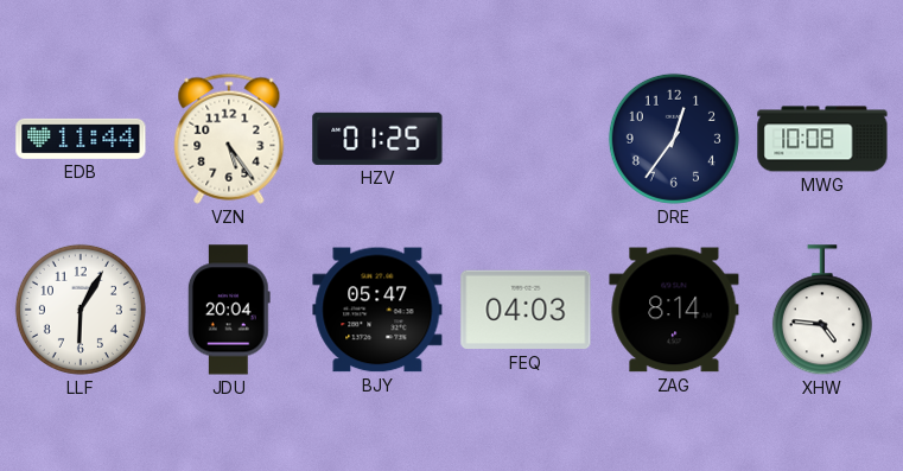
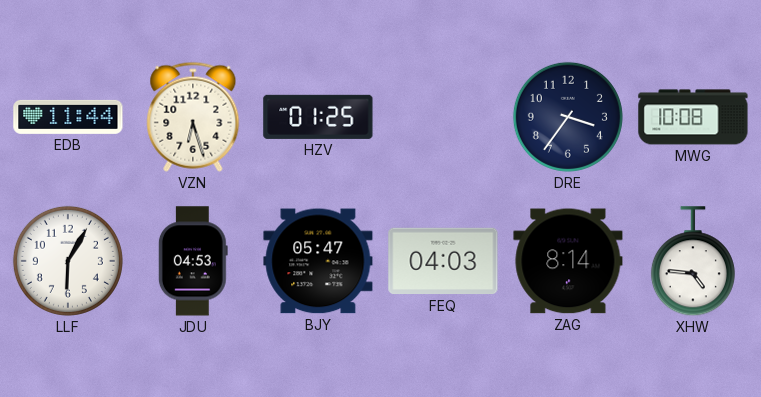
VZN: 5:24 -> 6:27 (193, 117)
DRE: 12:36 -> 3:36 (568, 117)
JDU: 20:04 -> 04:53 (193, 261)
